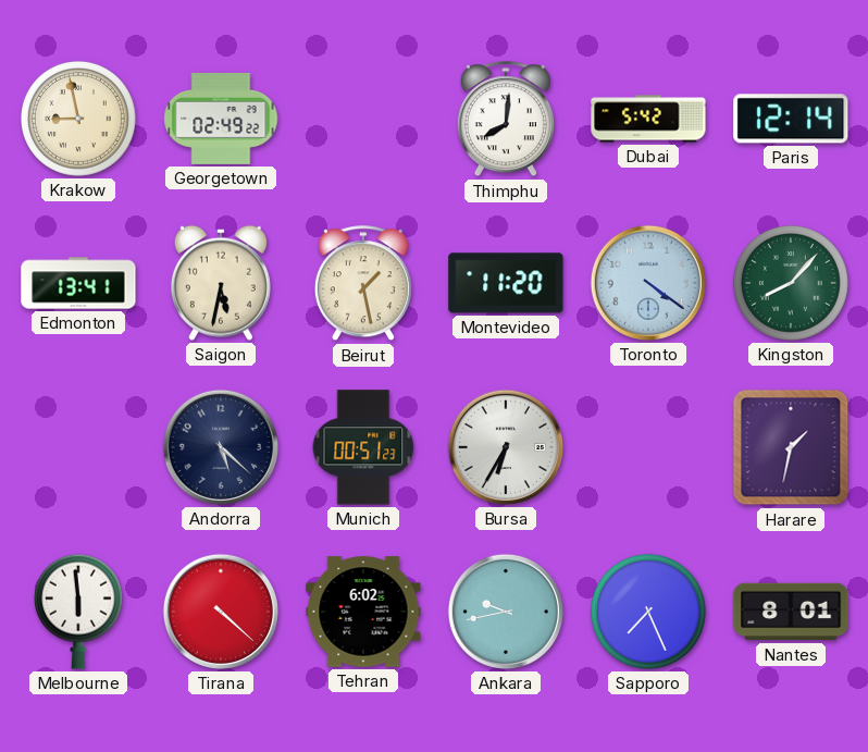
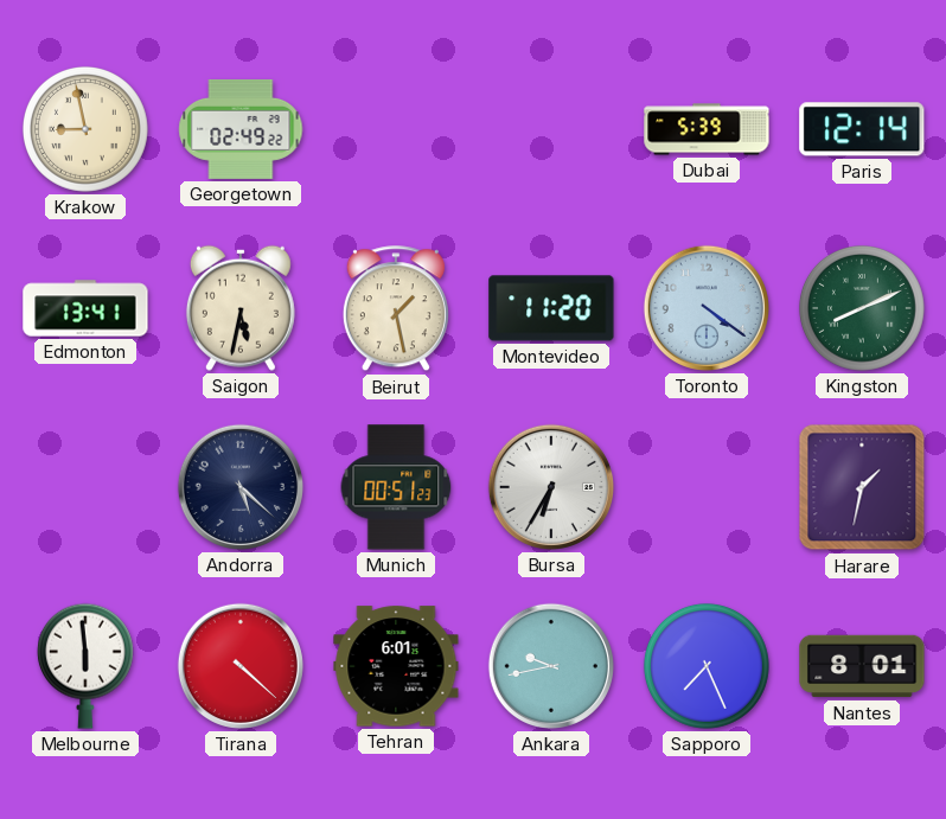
Thimphu: 8:01 -> none (506, 120)
Dubai: 5:42 -> 5:39 (707, 129)
Kingston: 8:07 -> 8:11 (862, 308)
Tehran: 6:02 -> 6:01 (396, 666)
